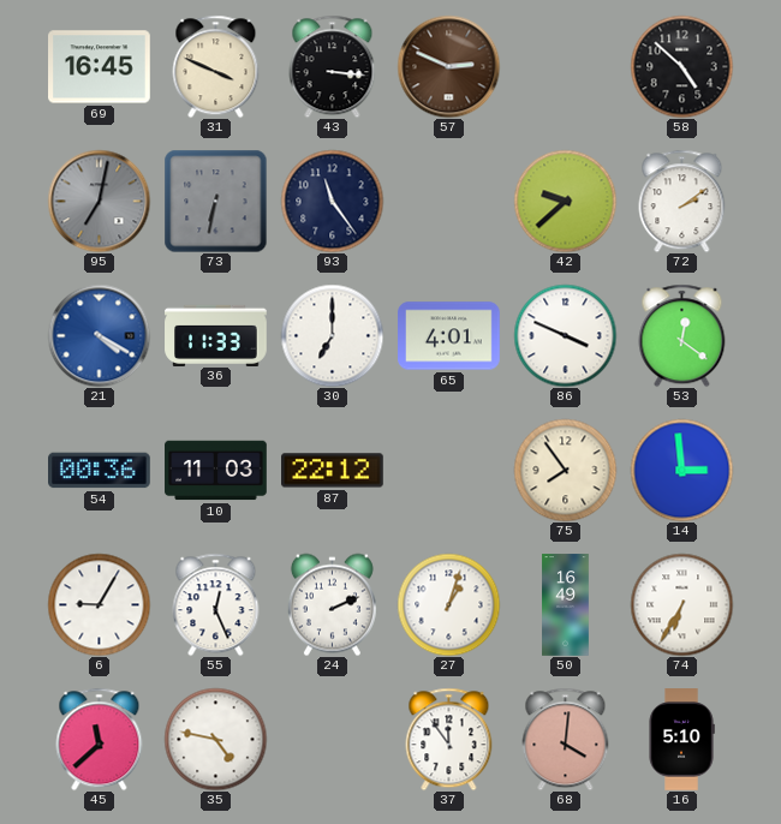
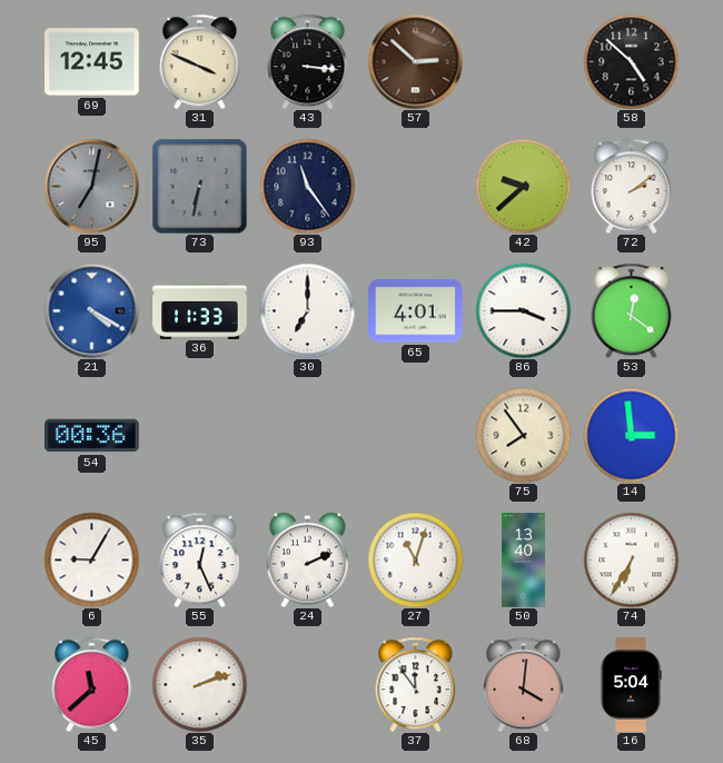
69: 16:45 -> 12:45 (92, 62)
57: 2:49 -> 2:52 (415, 61)
86: 3:49 -> 3:45 (523, 310)
10: 11:03 -> none (216, 471)
87: 22:12 -> none (333, 471)
27: 1:03 -> 11:03 (415, 559)
50: 16:49 -> 13:40 (524, 561)
35: 4:47 -> 2:12 (199, 684)
16: 5:10 -> 5:04 (631, 685)
